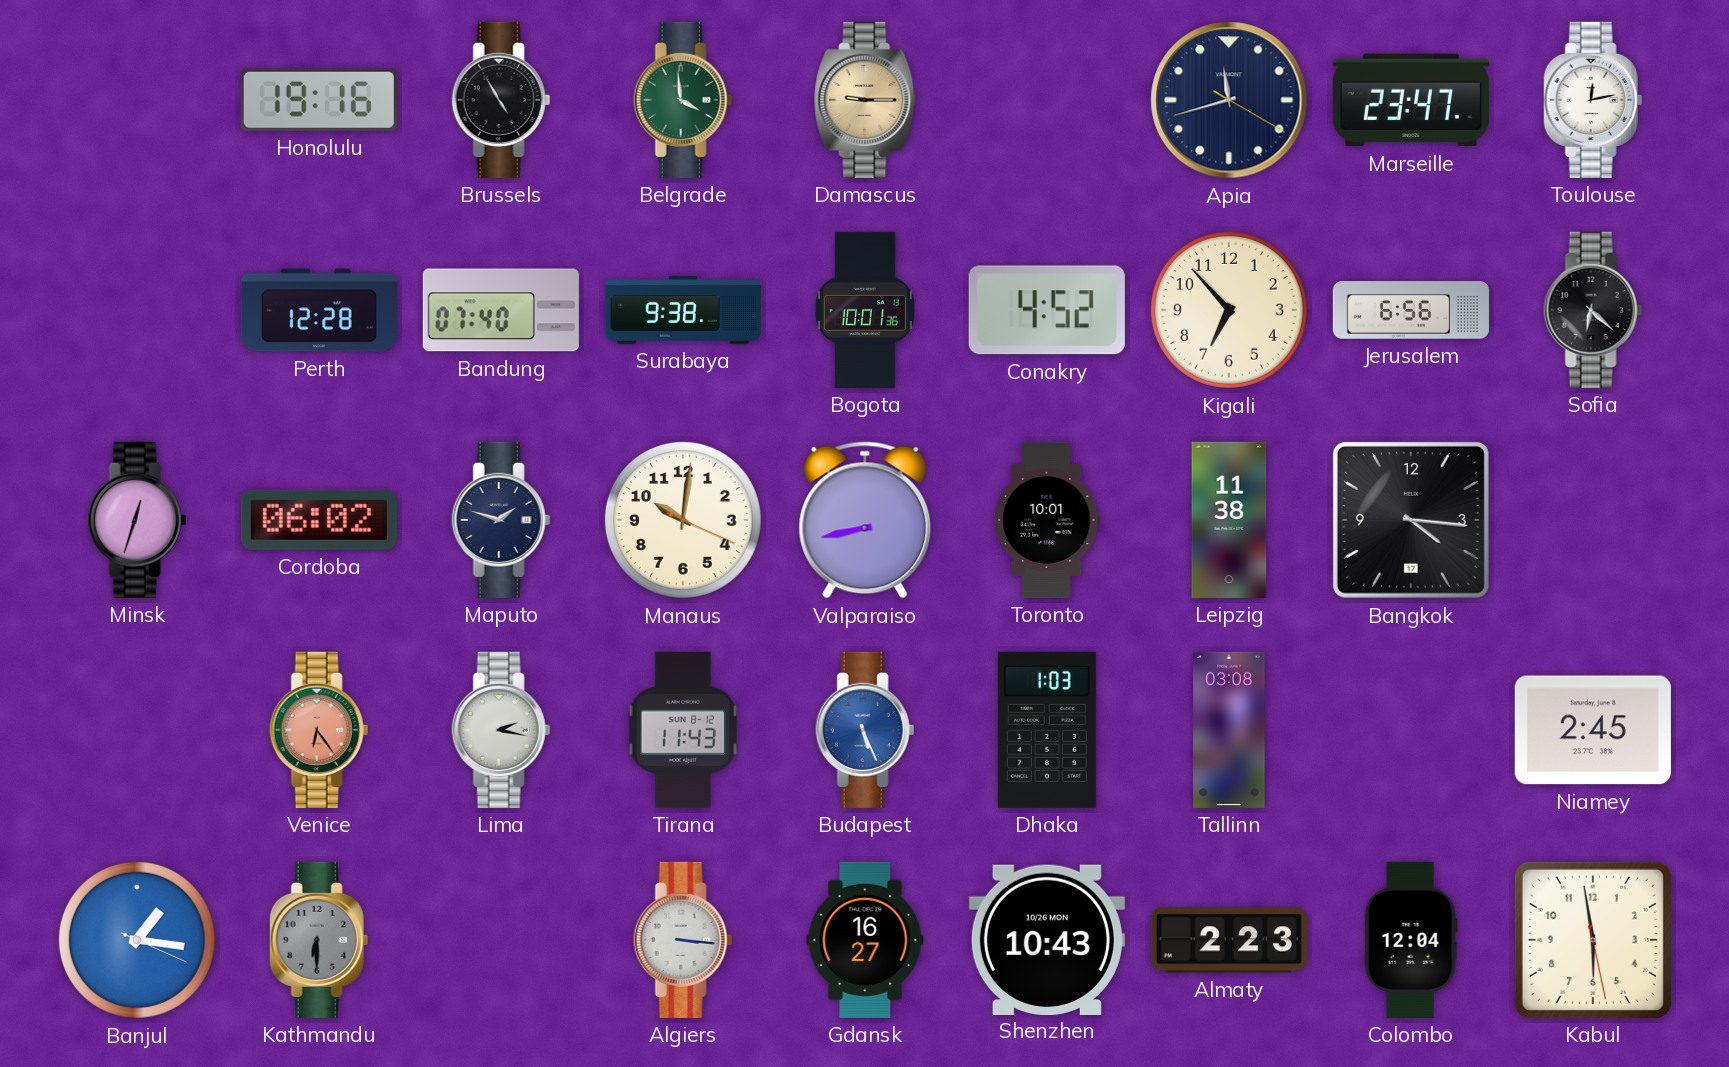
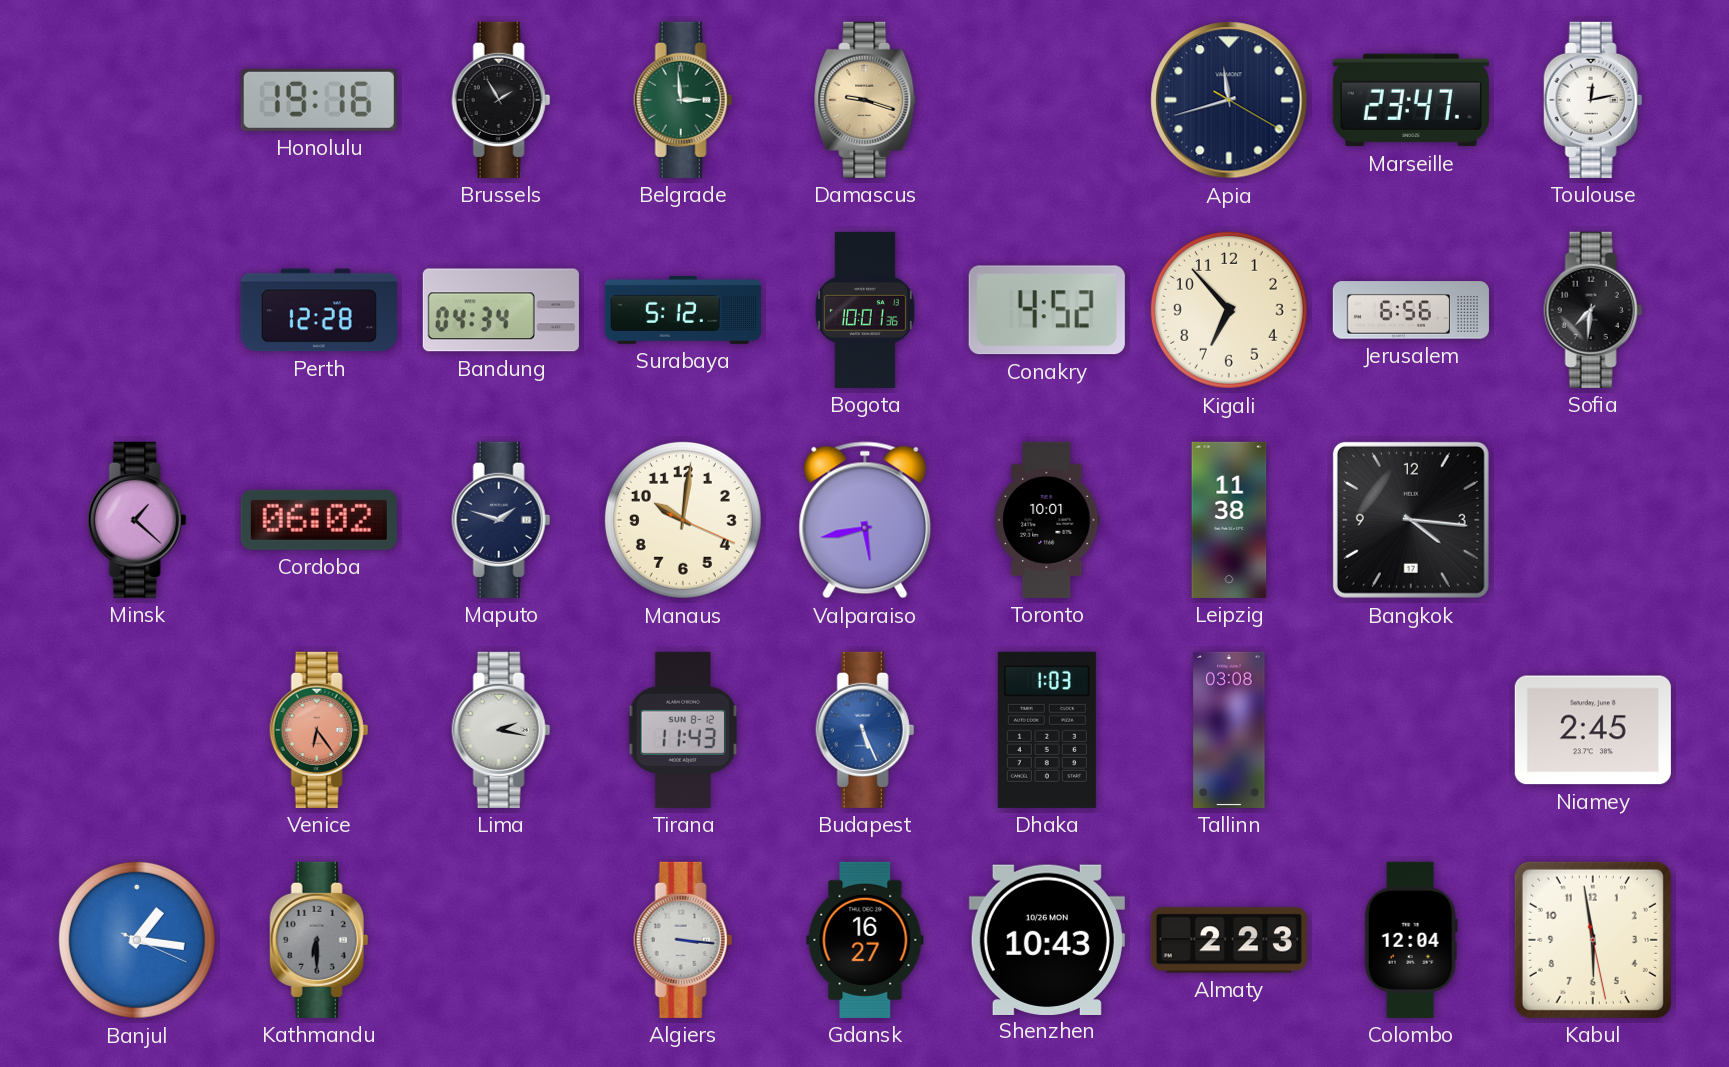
Brussels: 4:55 -> 1:55 (501, 100)
Belgrade: 3:59 -> 2:59 (683, 100)
Damascus: 9:15 -> 9:18 (866, 100)
Bandung: 07:40 -> 04:34 (501, 310)
Surabaya: 9:38 -> 5:12 (683, 310)
Sofia: 6:22 -> 7:31 (1593, 310)
Minsk: 12:33 -> 1:22 (137, 520)
Valparaiso: 8:43 -> 5:43 (865, 520)
